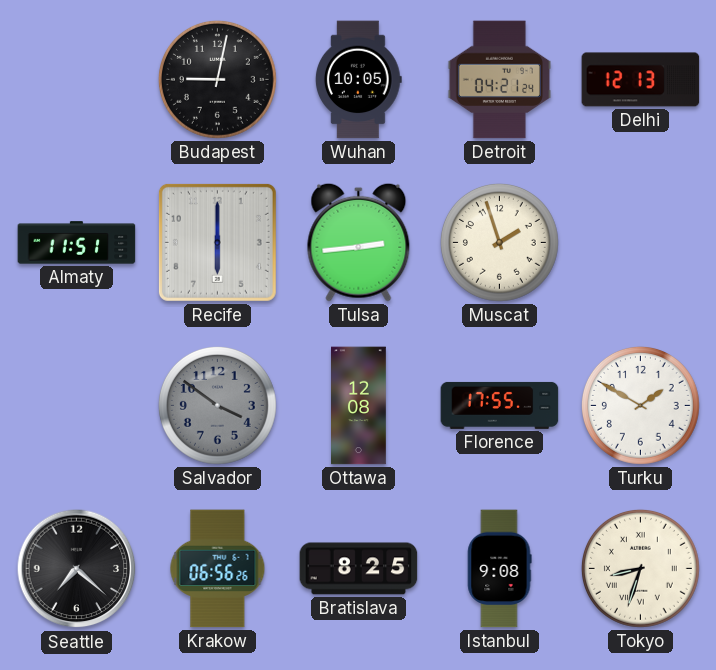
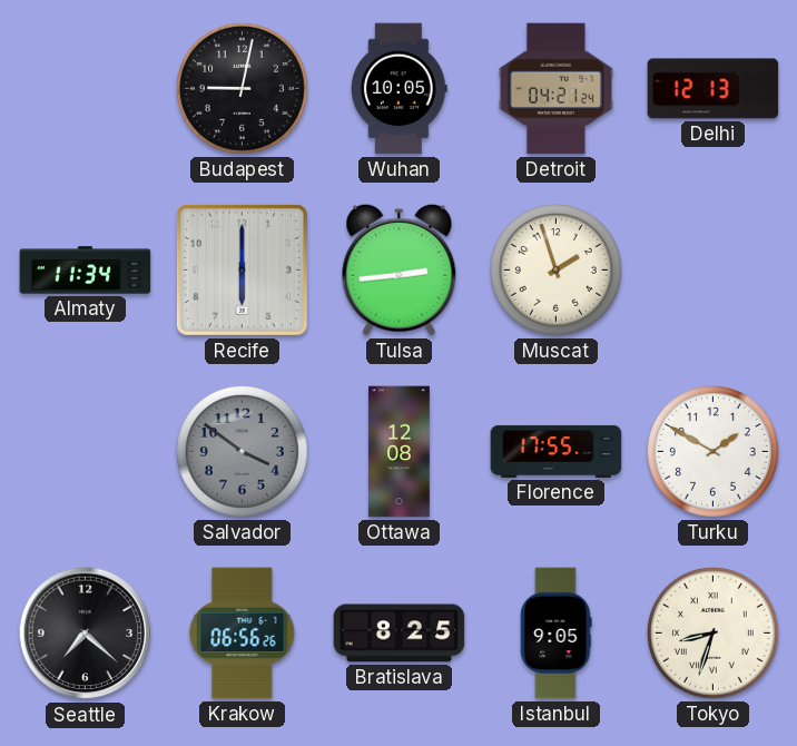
Almaty: 11:51 -> 11:34 (86, 271)
Istanbul: 9:08 -> 9:05 (555, 634)
